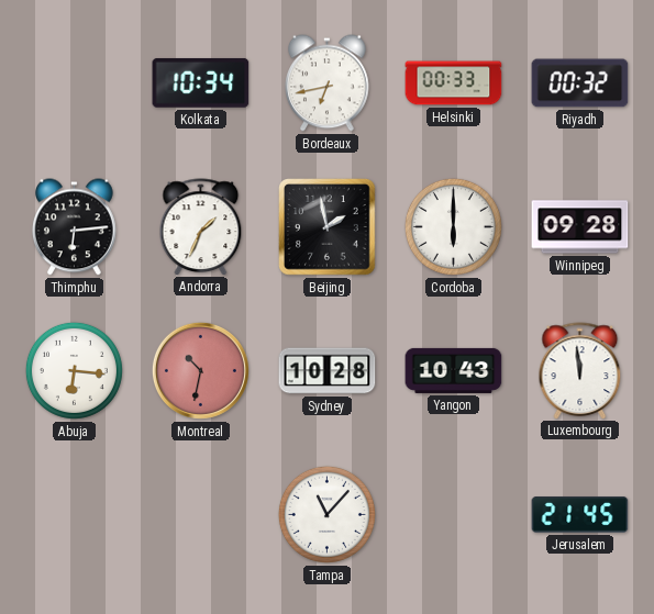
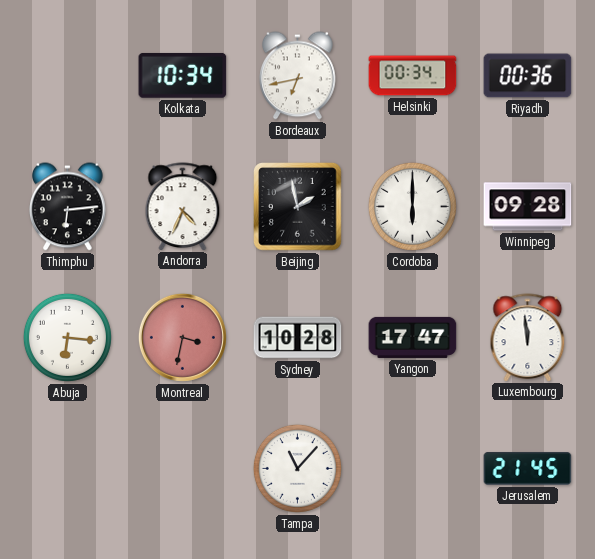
Helsinki: 00:33 -> 00:34 (413, 76)
Riyadh: 00:32 -> 00:36 (528, 76)
Andorra: 1:34 -> 4:34 (183, 206)
Montreal: 10:32 -> 3:32 (182, 337)
Yangon: 10:43 -> 17:47 (413, 337)
